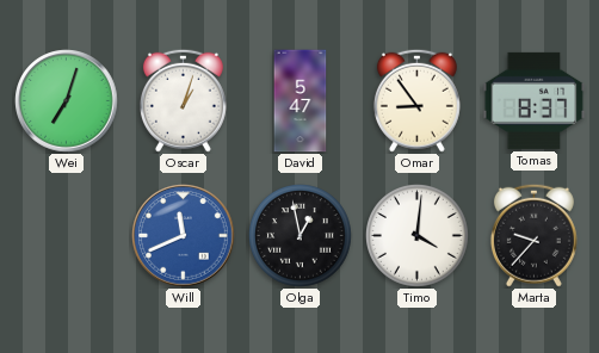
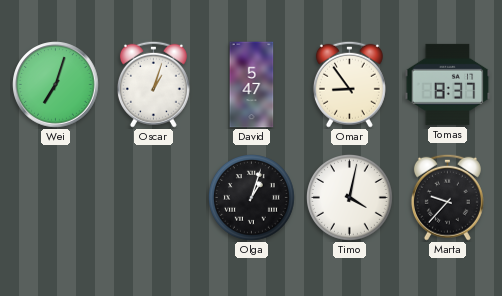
Will: 11:41 -> none (184, 236)
Olga: 12:58 -> 1:03 (252, 198)
Timo: 4:01 -> 4:02 (350, 198)
